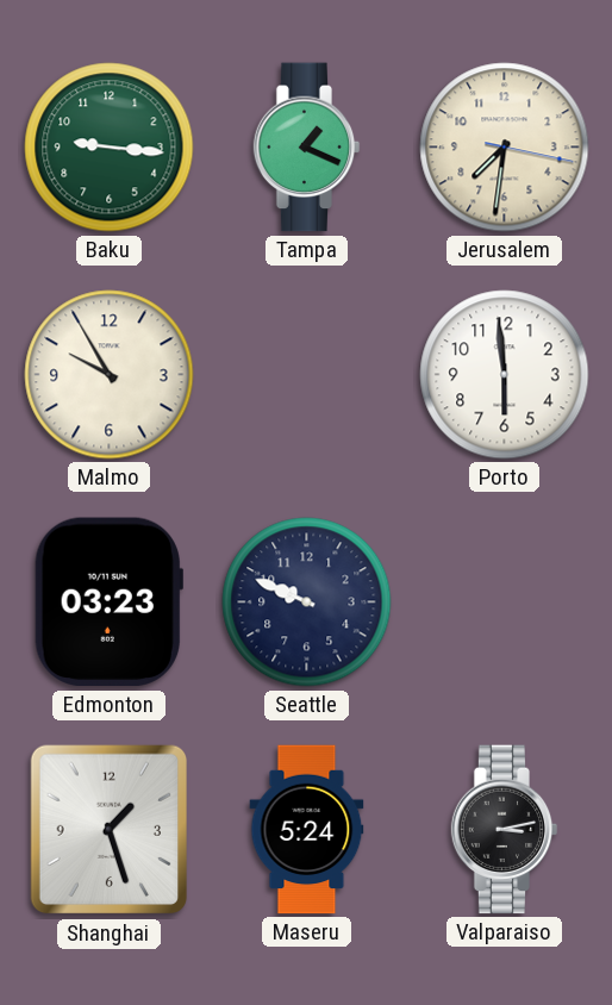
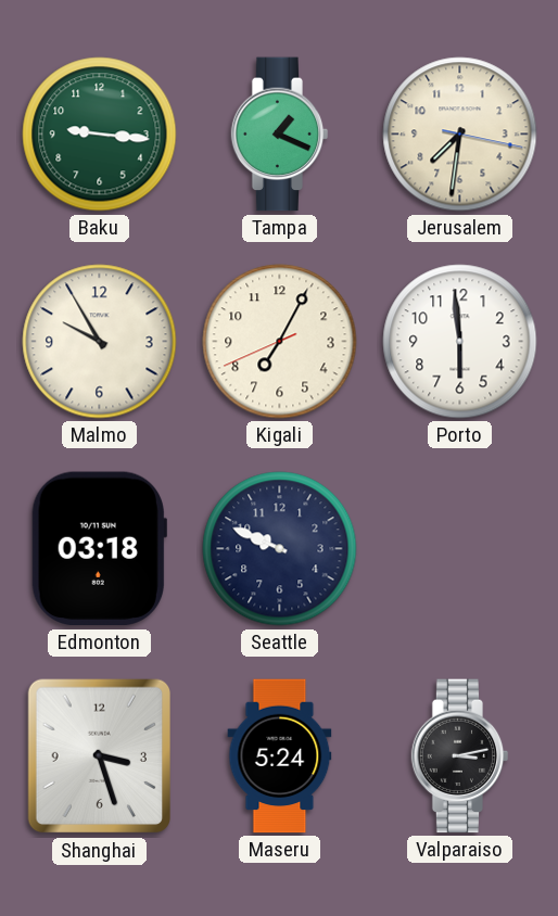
Kigali: none -> 7:04 (280, 342)
Edmonton: 03:23 -> 03:18 (99, 549)
Shanghai: 1:27 -> 3:27 (99, 756)
